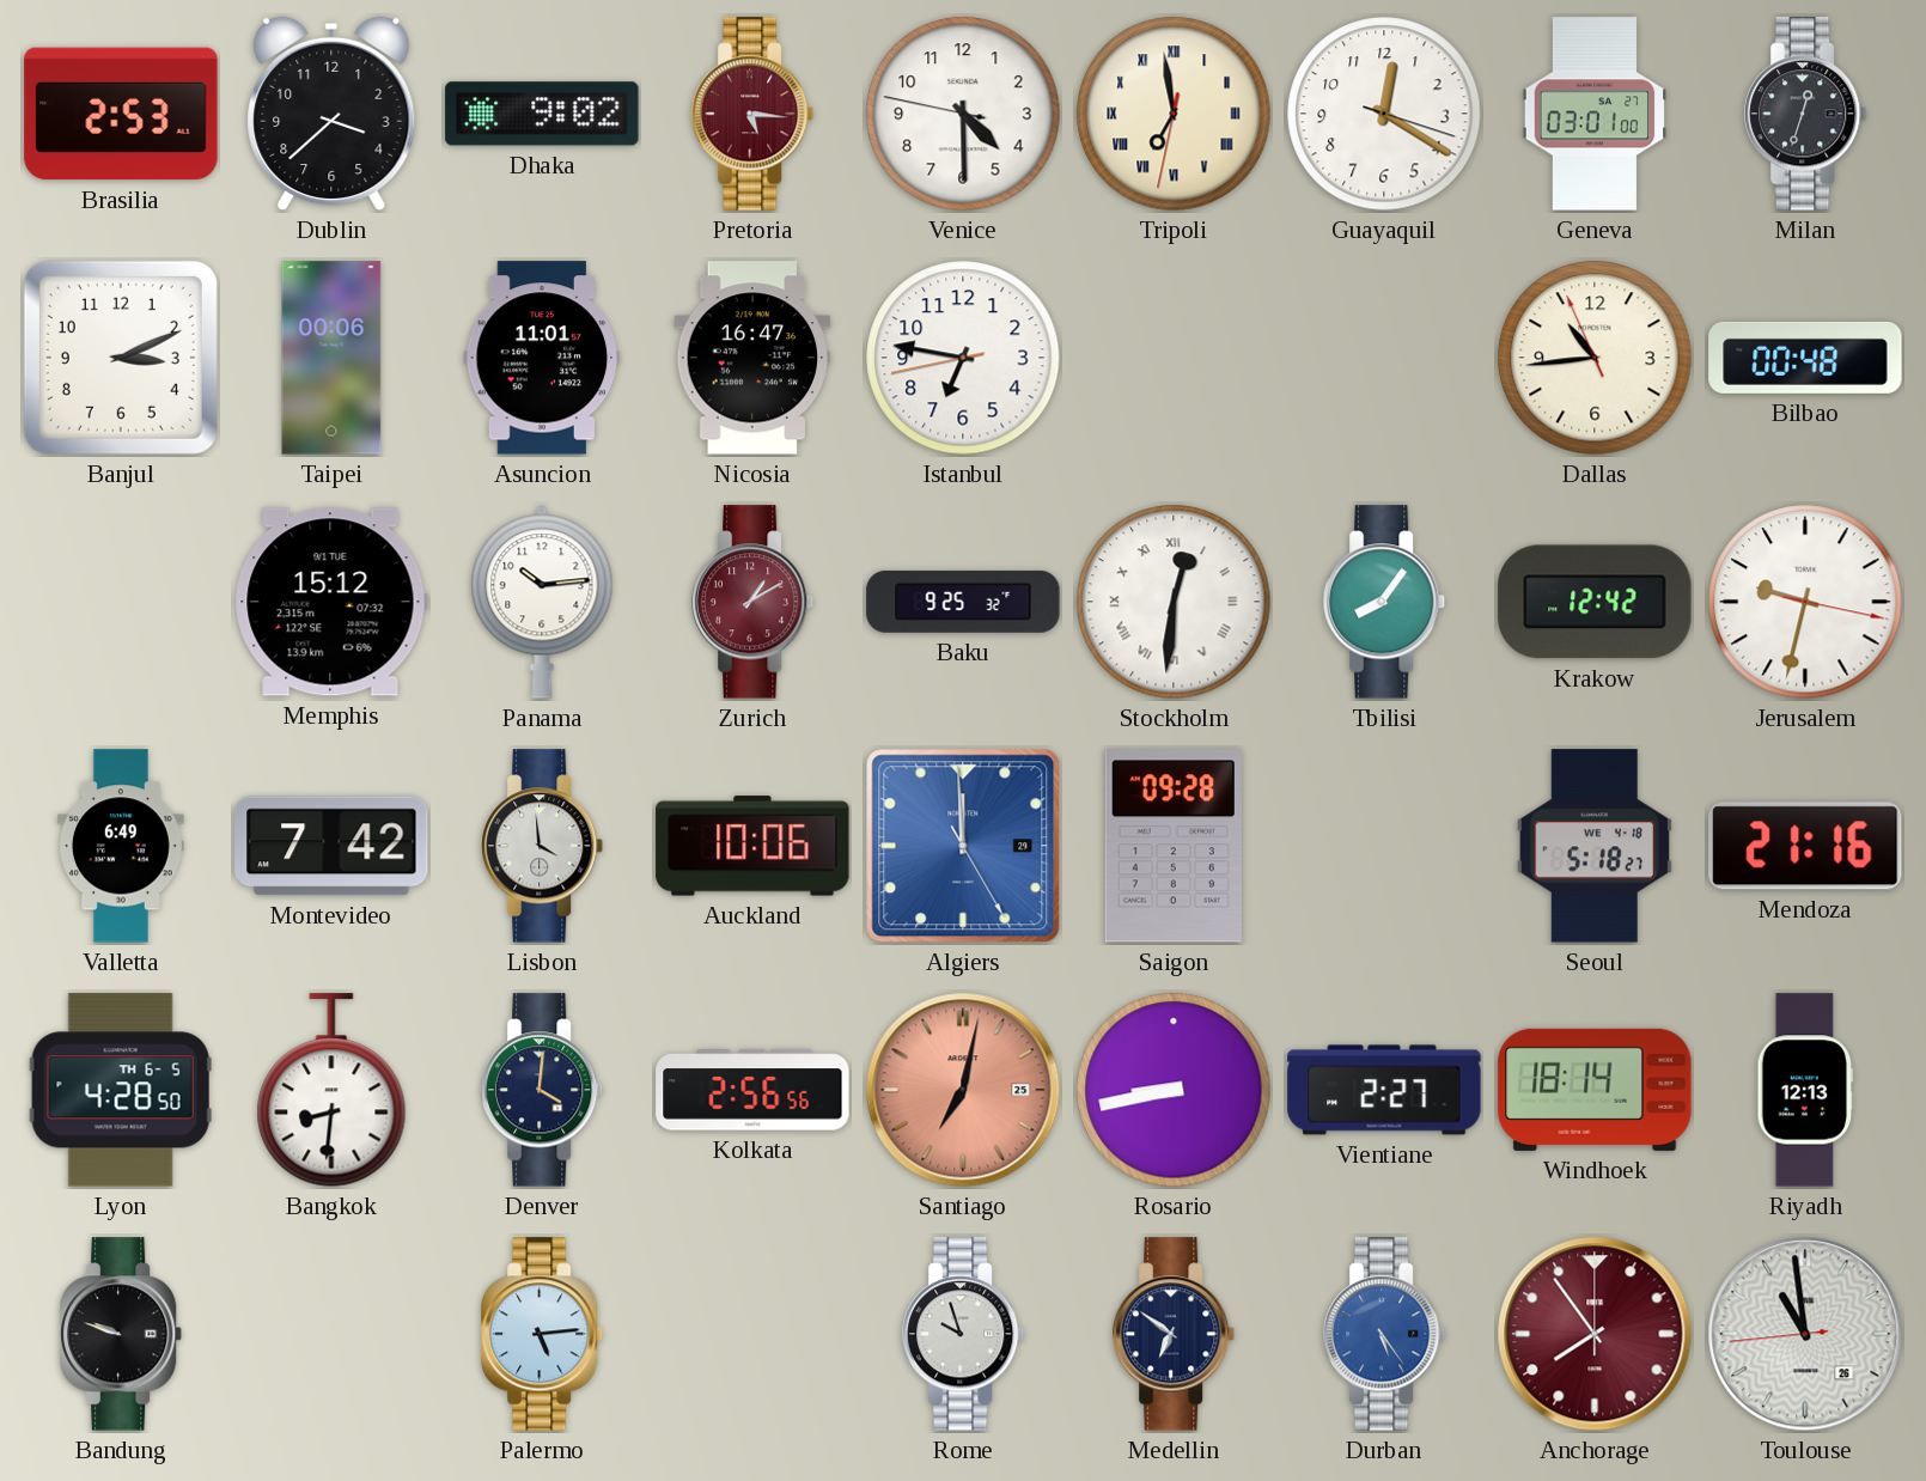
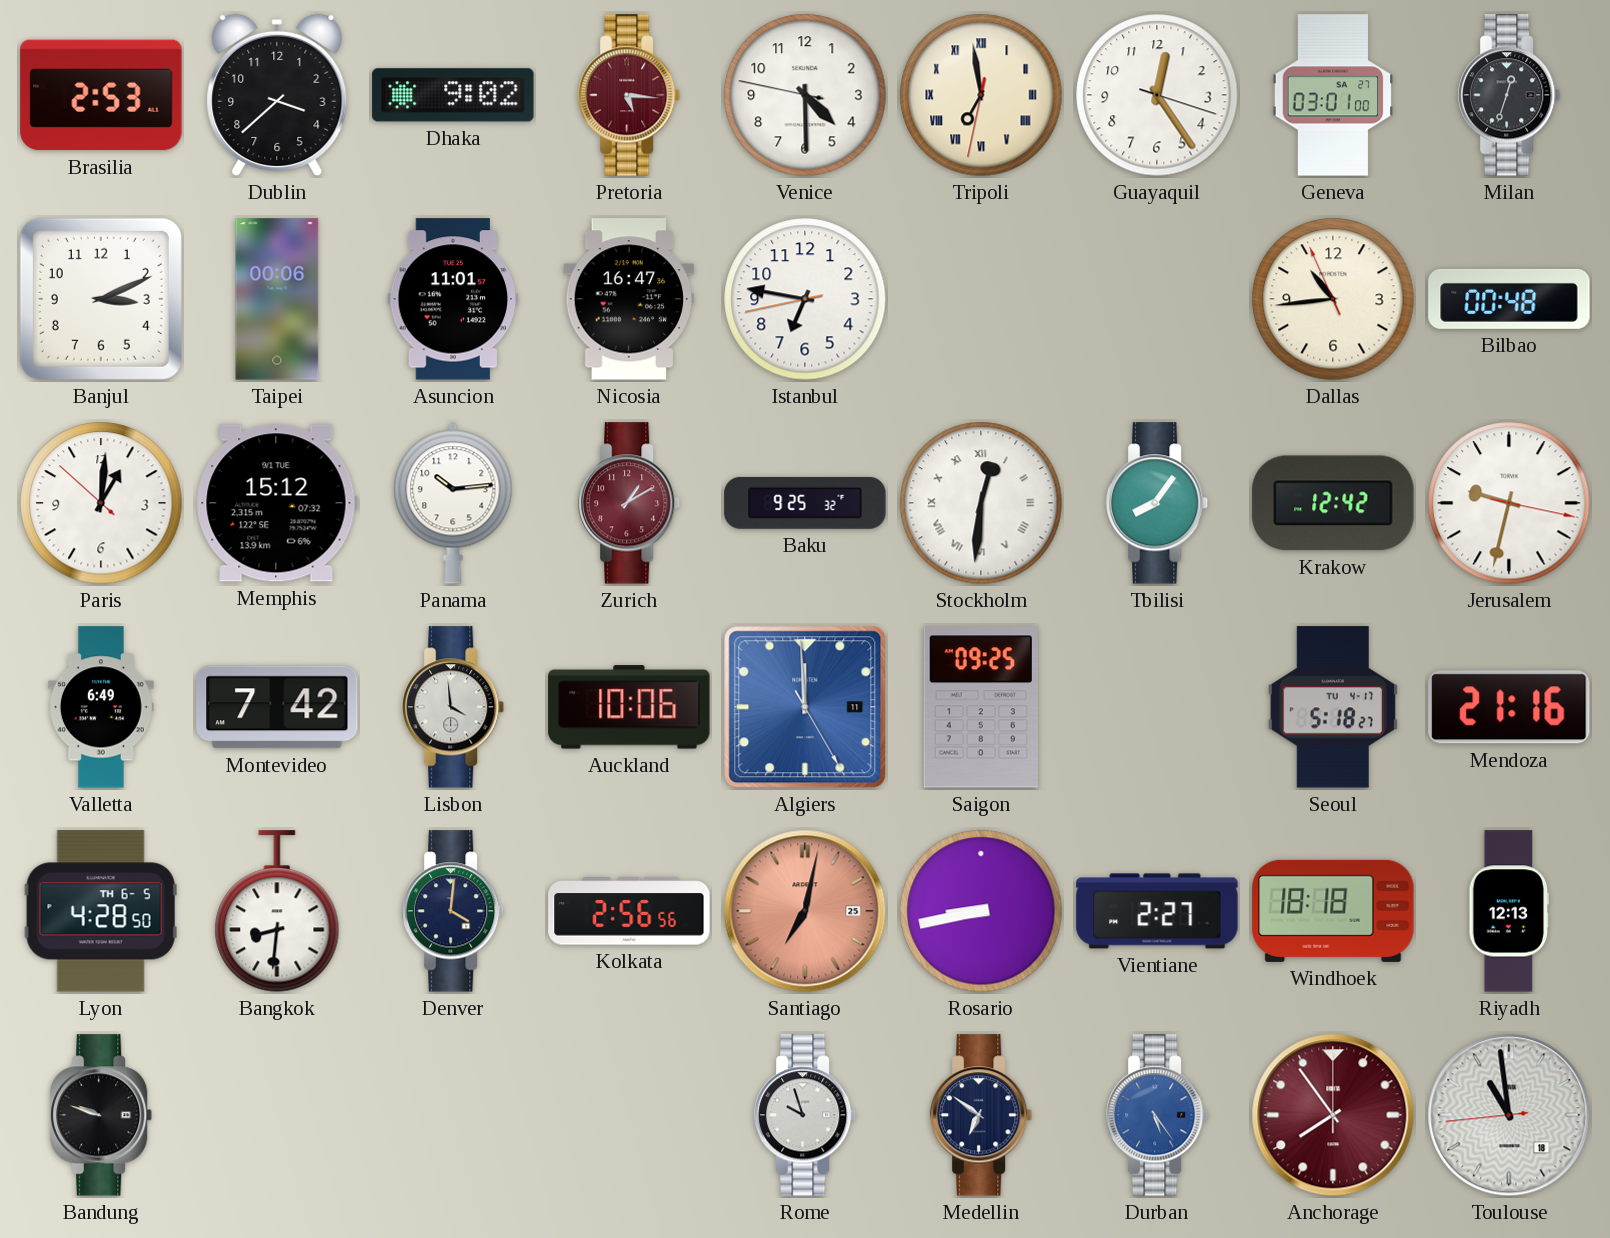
Guayaquil: 12:20 -> 12:24 (1157, 95)
Paris: none -> 1:00 (101, 503)
Algiers date: 29 -> 11 (805, 707)
Saigon: 09:28 -> 09:25 (981, 707)
Seoul date: WE 4-18 -> TU 4-17 (1333, 707)
Windhoek: 18:14 -> 18:18 (1333, 911)
Palermo: 5:14 -> none (543, 1334)
Toulouse date: 26 -> 18 (1509, 1115)
